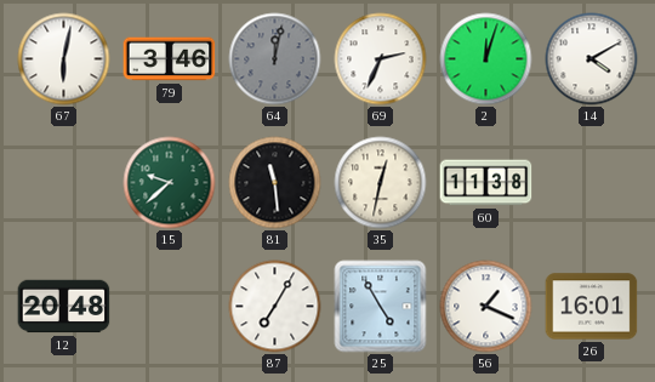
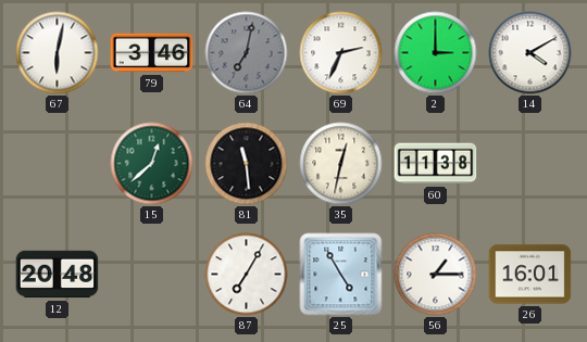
64: 12:02 -> 7:02 (247, 53)
2: 12:03 -> 3:00 (436, 53)
15: 9:38 -> 12:38 (152, 164)
56: 1:19 -> 1:15 (436, 275)
